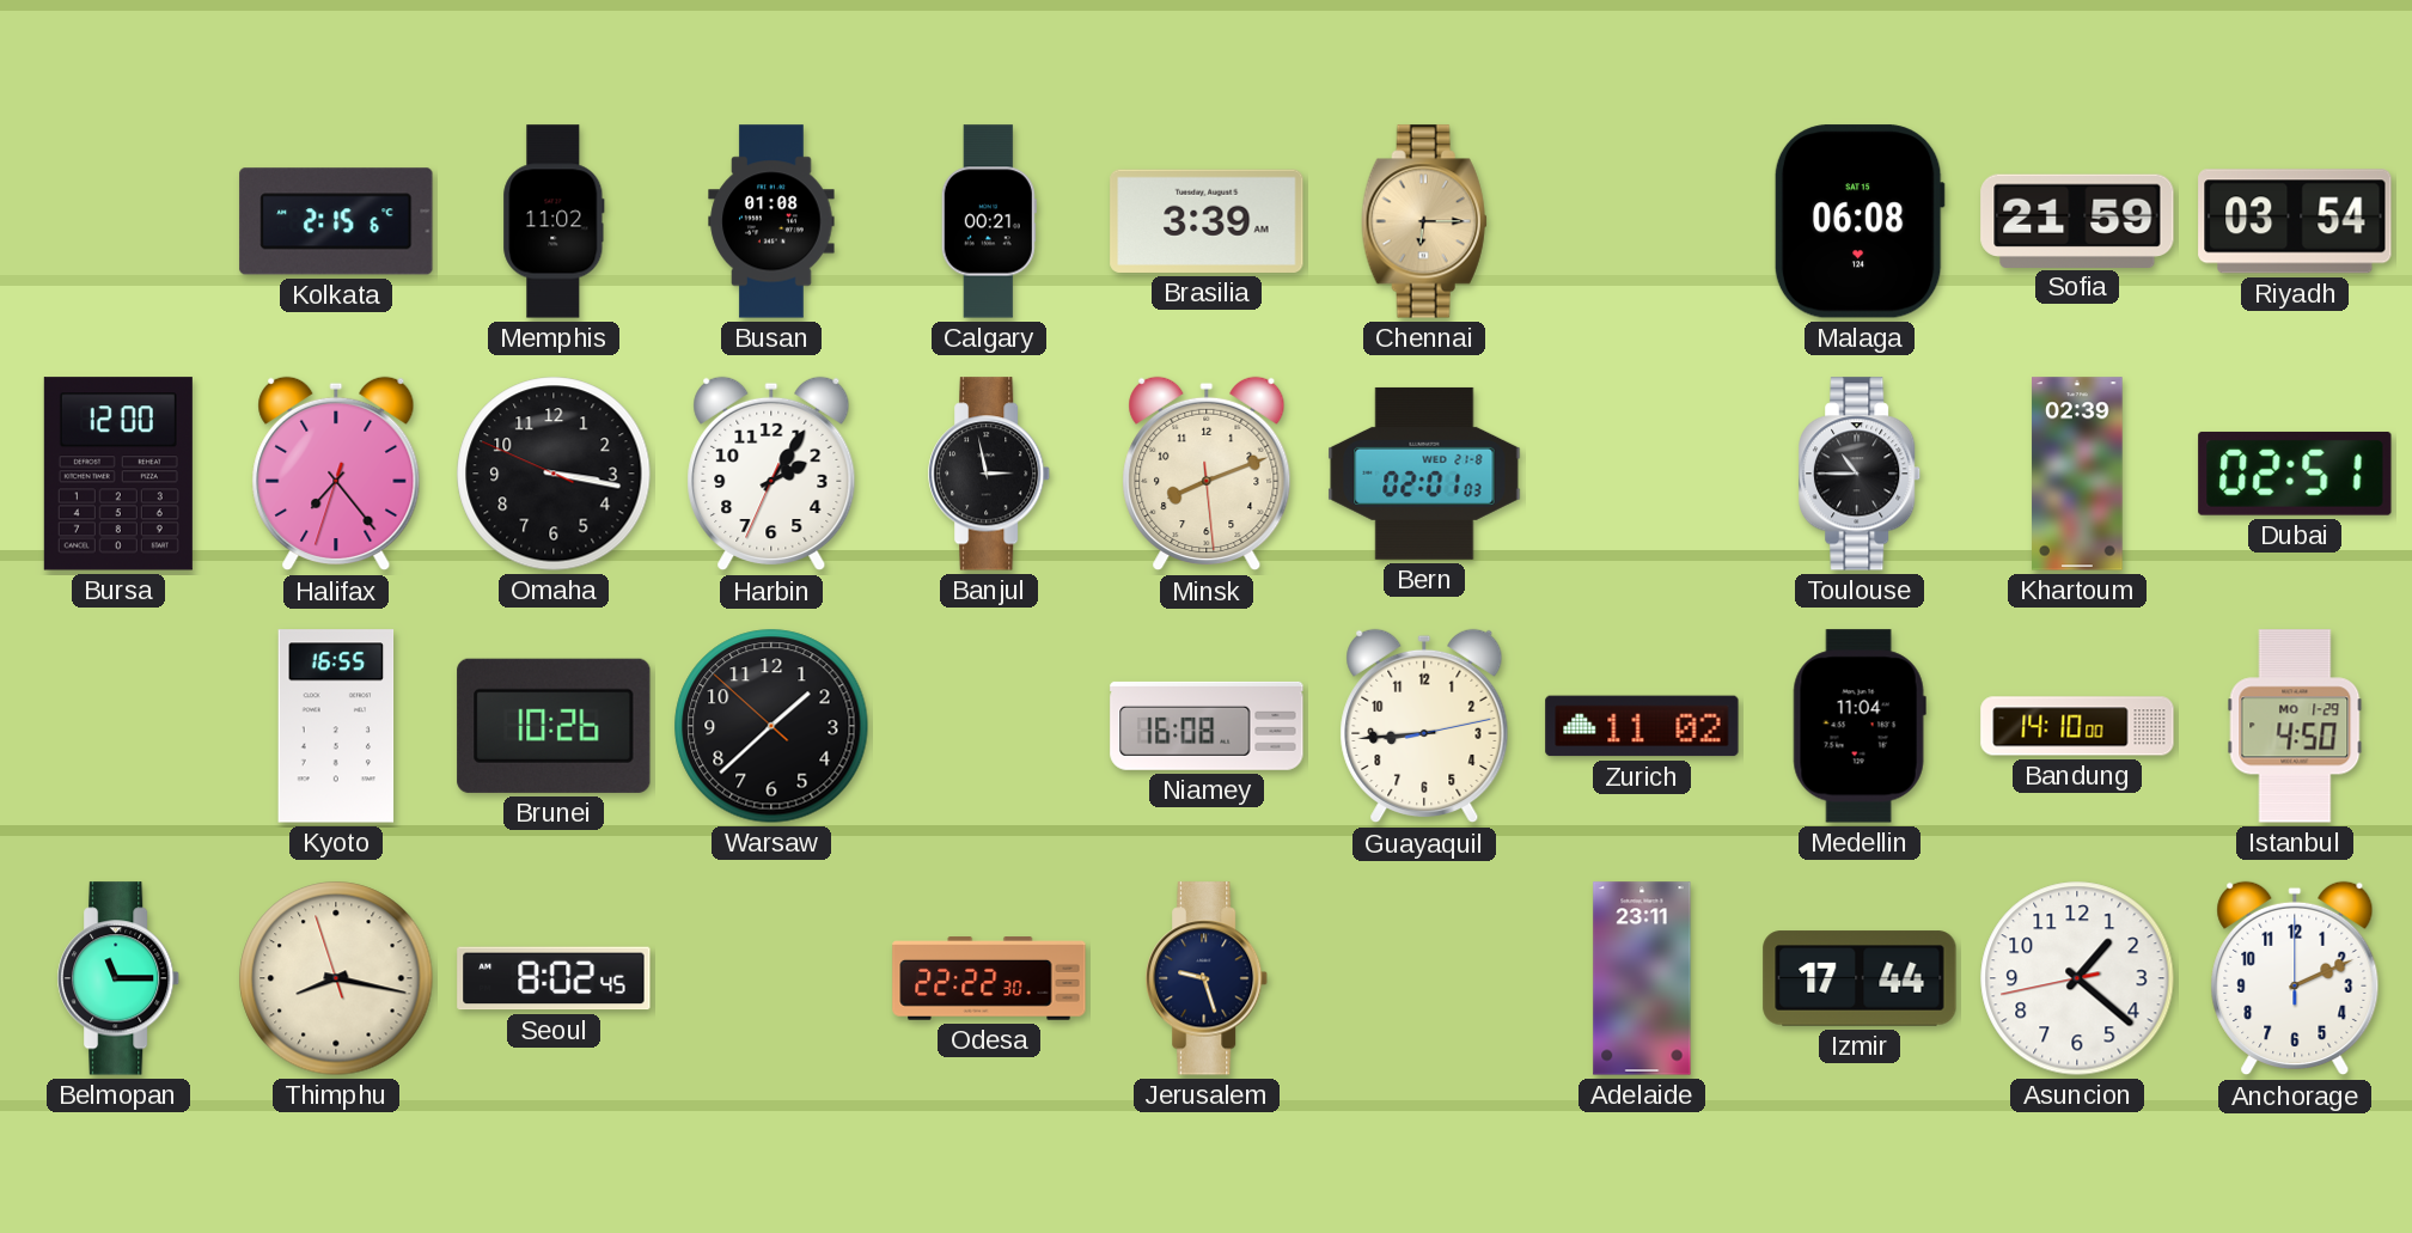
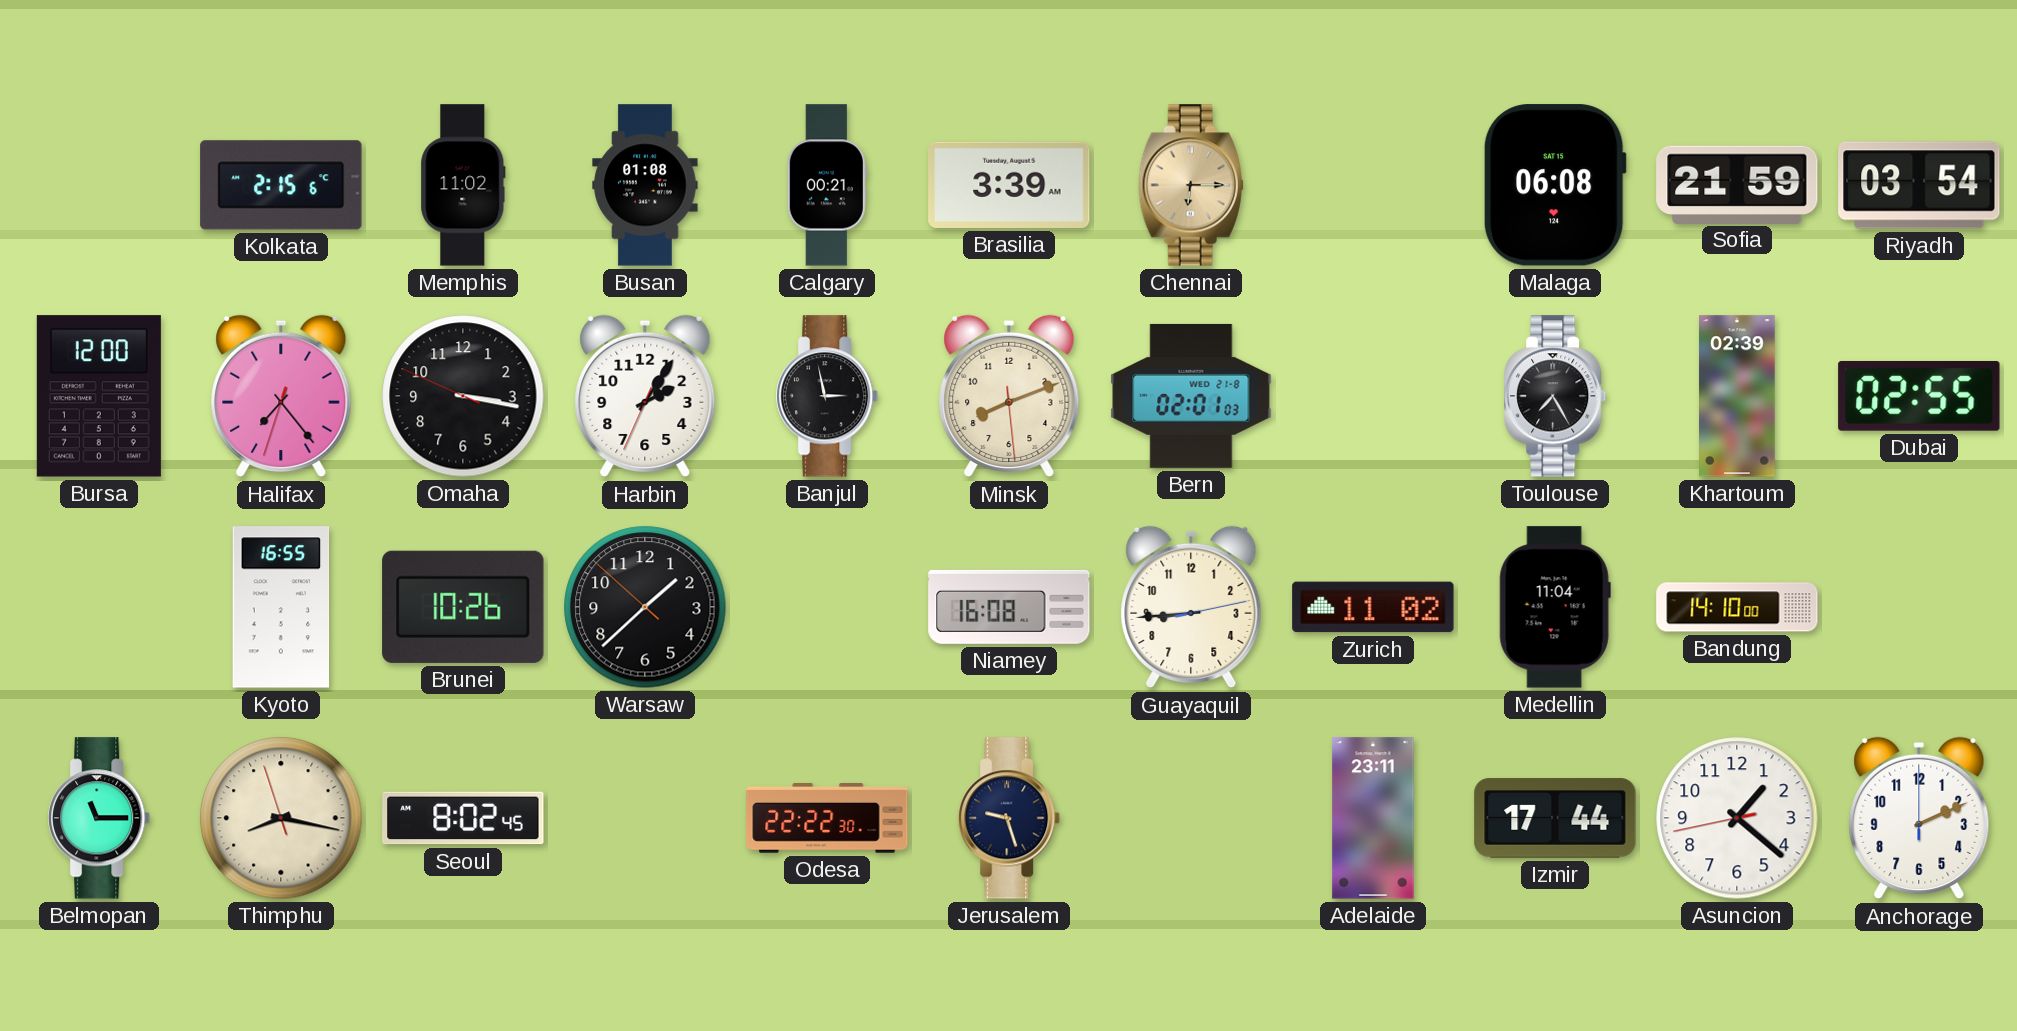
Toulouse: 10:45 -> 7:25 (1556, 396)
Dubai: 02:51 -> 02:55 (1919, 396)
Istanbul: 4:50 -> none (2295, 726)
